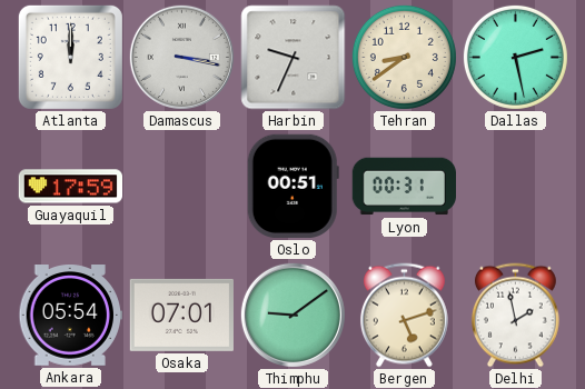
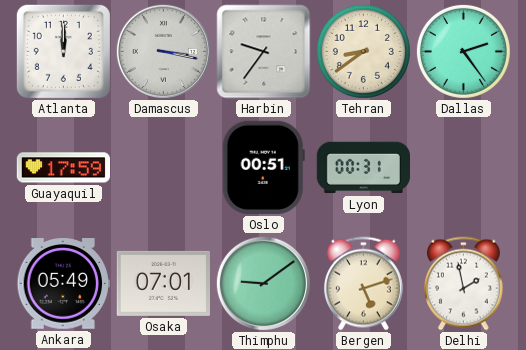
Harbin: 9:34 -> 9:36 (264, 52)
Dallas: 2:28 -> 2:24 (463, 51)
Ankara: 05:54 -> 05:49 (63, 284)
